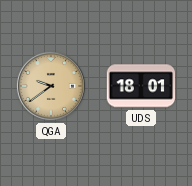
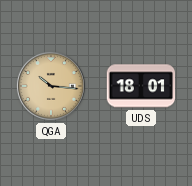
QGA: 9:39 -> 10:16 (51, 86)
